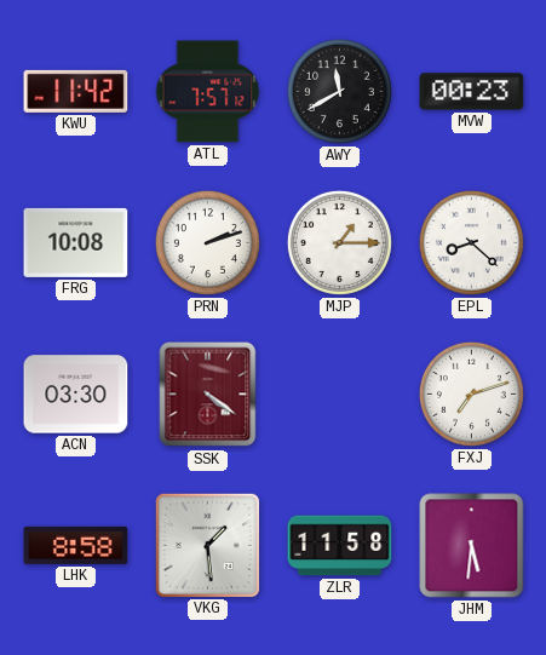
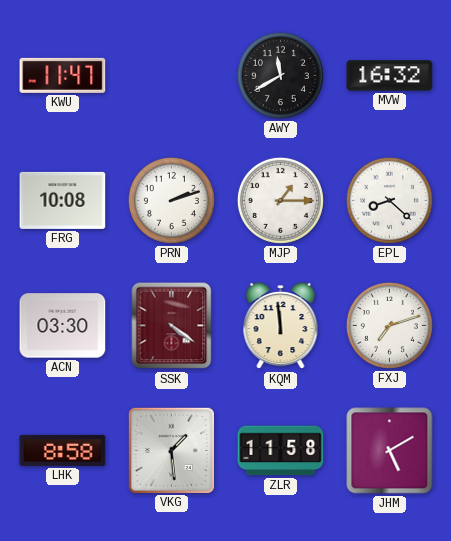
KWU: 11:42 -> 11:47 (63, 75)
ATL: 7:57 -> none (208, 92)
MVW: 00:23 -> 16:32 (390, 76)
KQM: none -> 11:59 (281, 326)
JHM: 5:31 -> 5:10 (390, 451)
